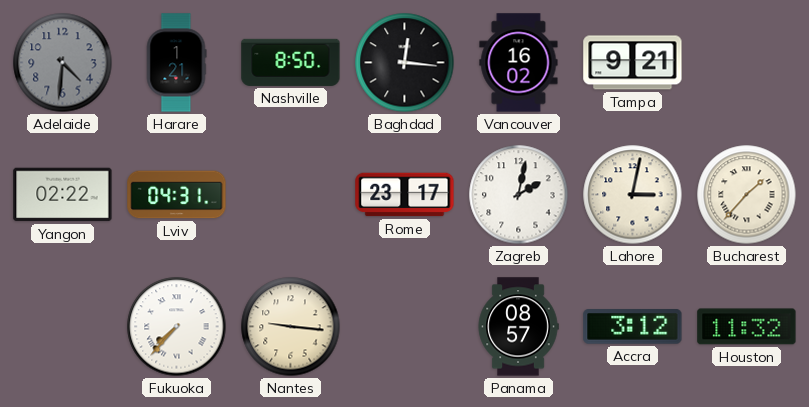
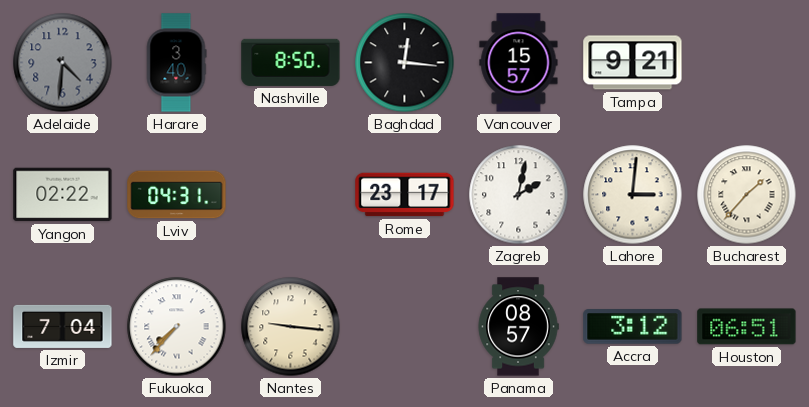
Harare: 1:21 -> 3:40 (176, 63)
Vancouver: 16:02 -> 15:57 (519, 63)
Lahore: 3:02 -> 3:01 (633, 195)
Izmir: none -> 7:04 (63, 326)
Houston: 11:32 -> 06:51 (747, 327)
